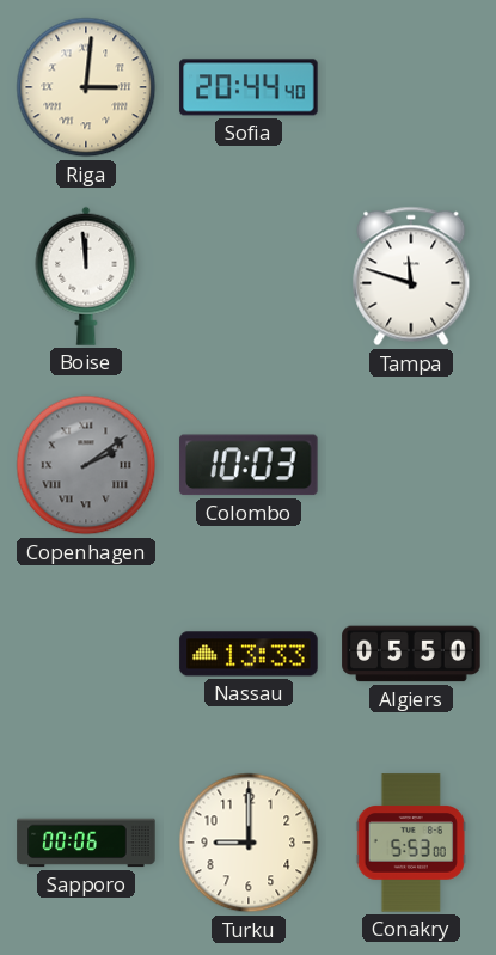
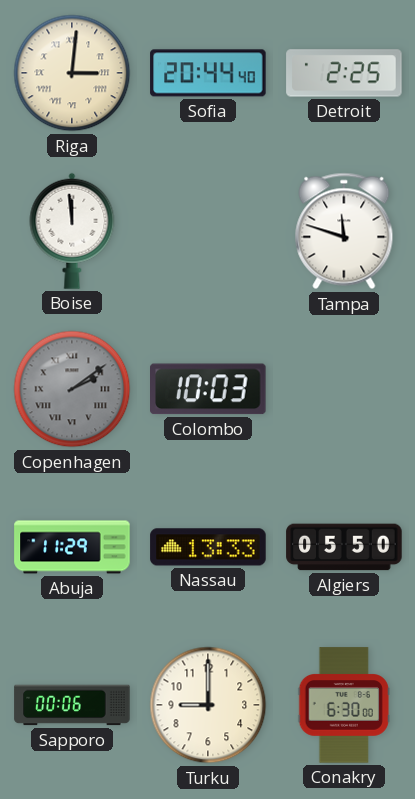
Detroit: none -> 2:25 (344, 73)
Abuja: none -> 11:29 (72, 547)
Conakry: 5:53 -> 6:30 (344, 705)
